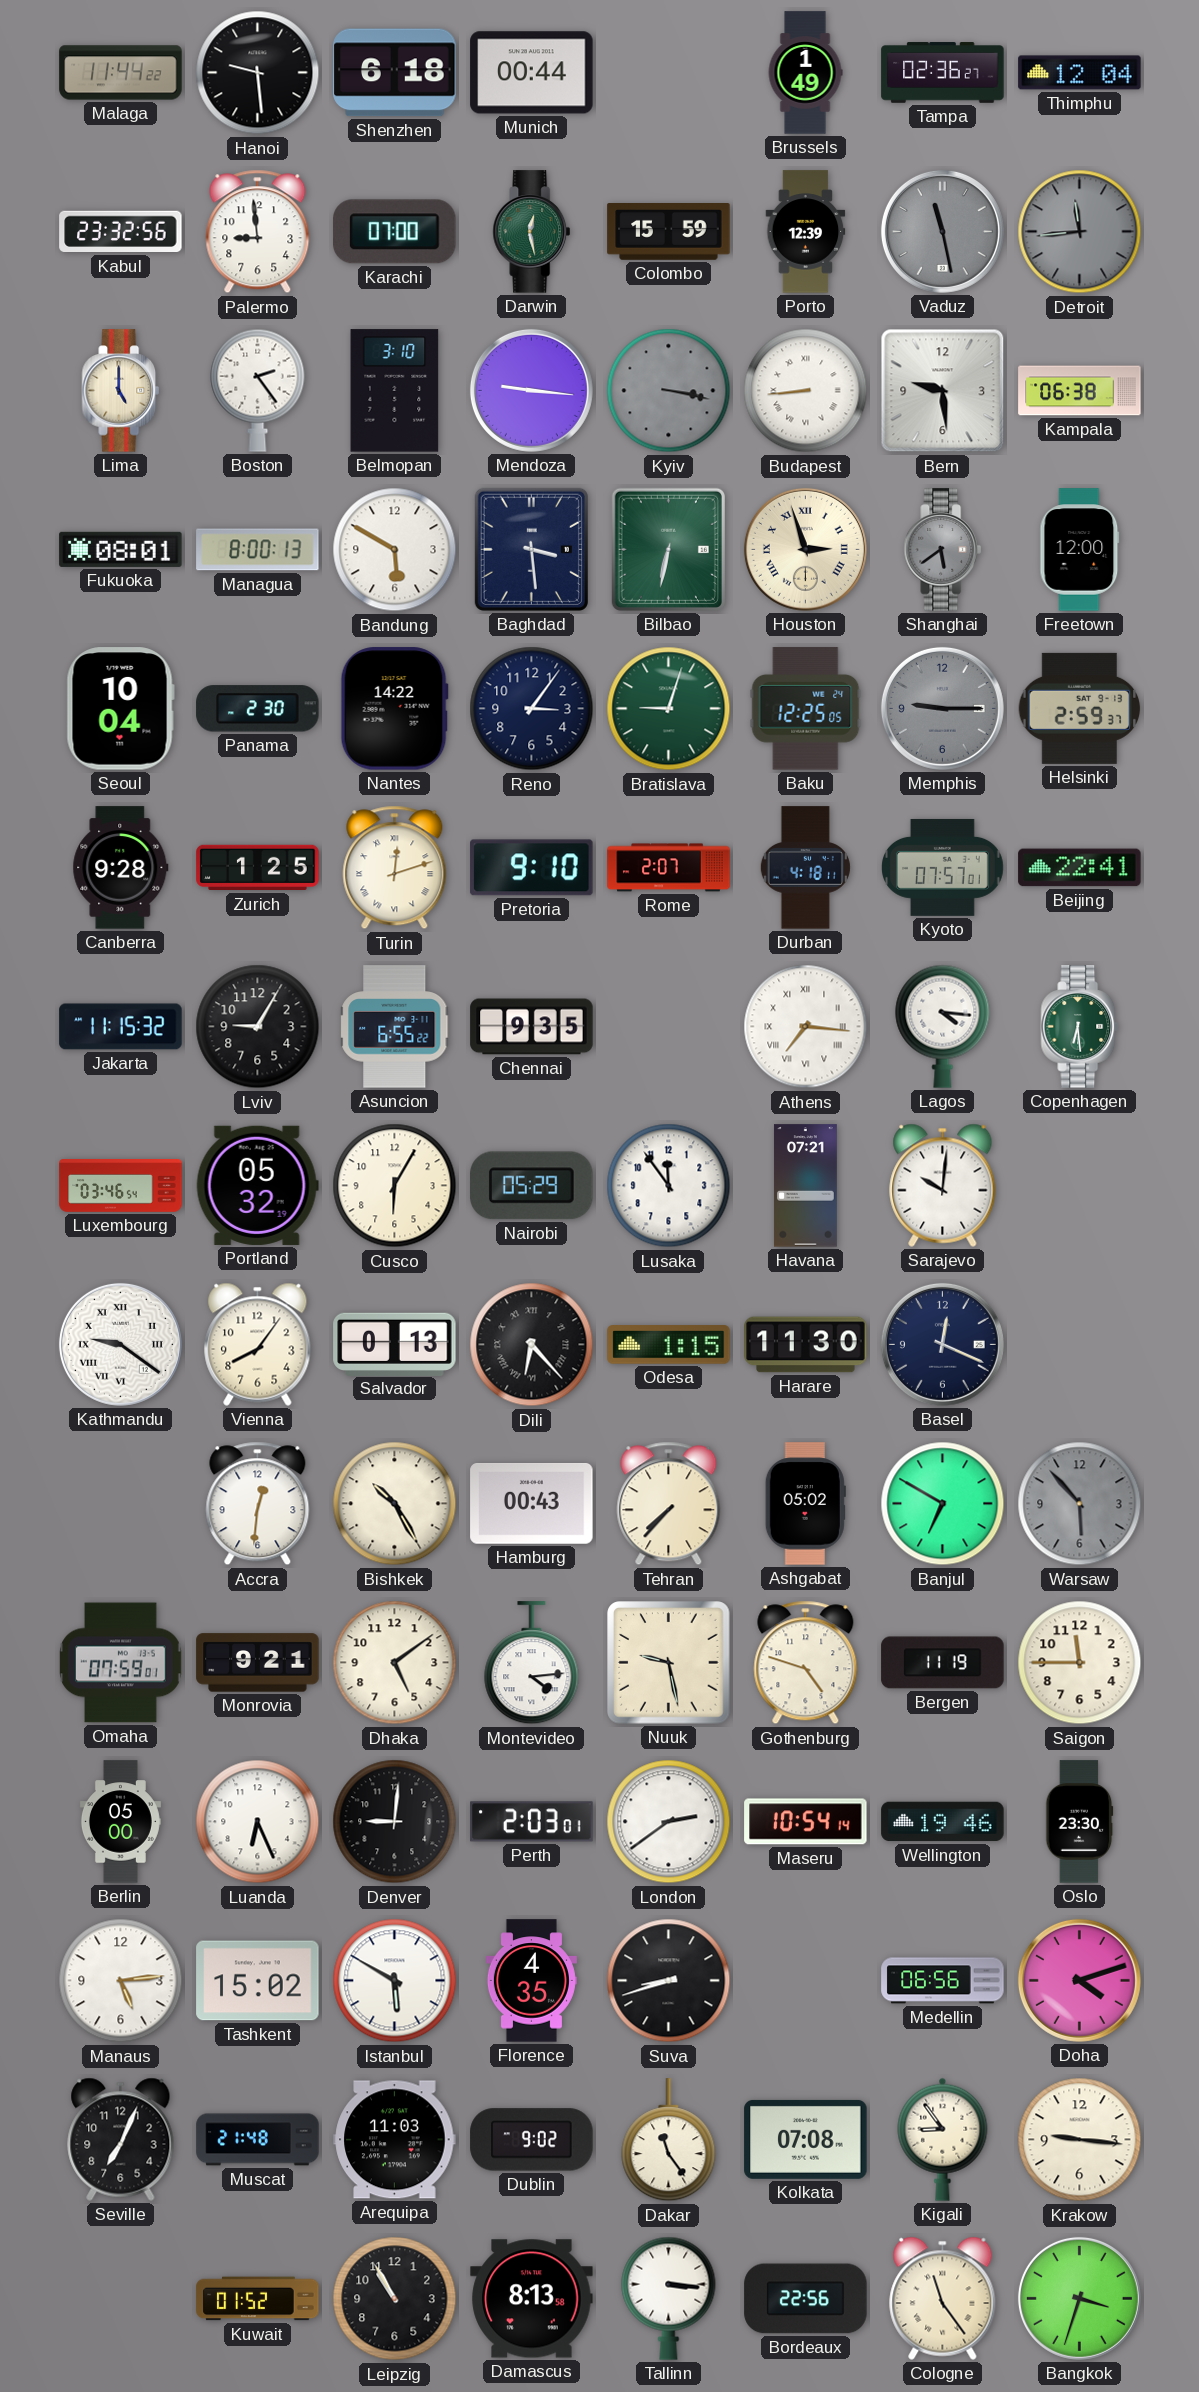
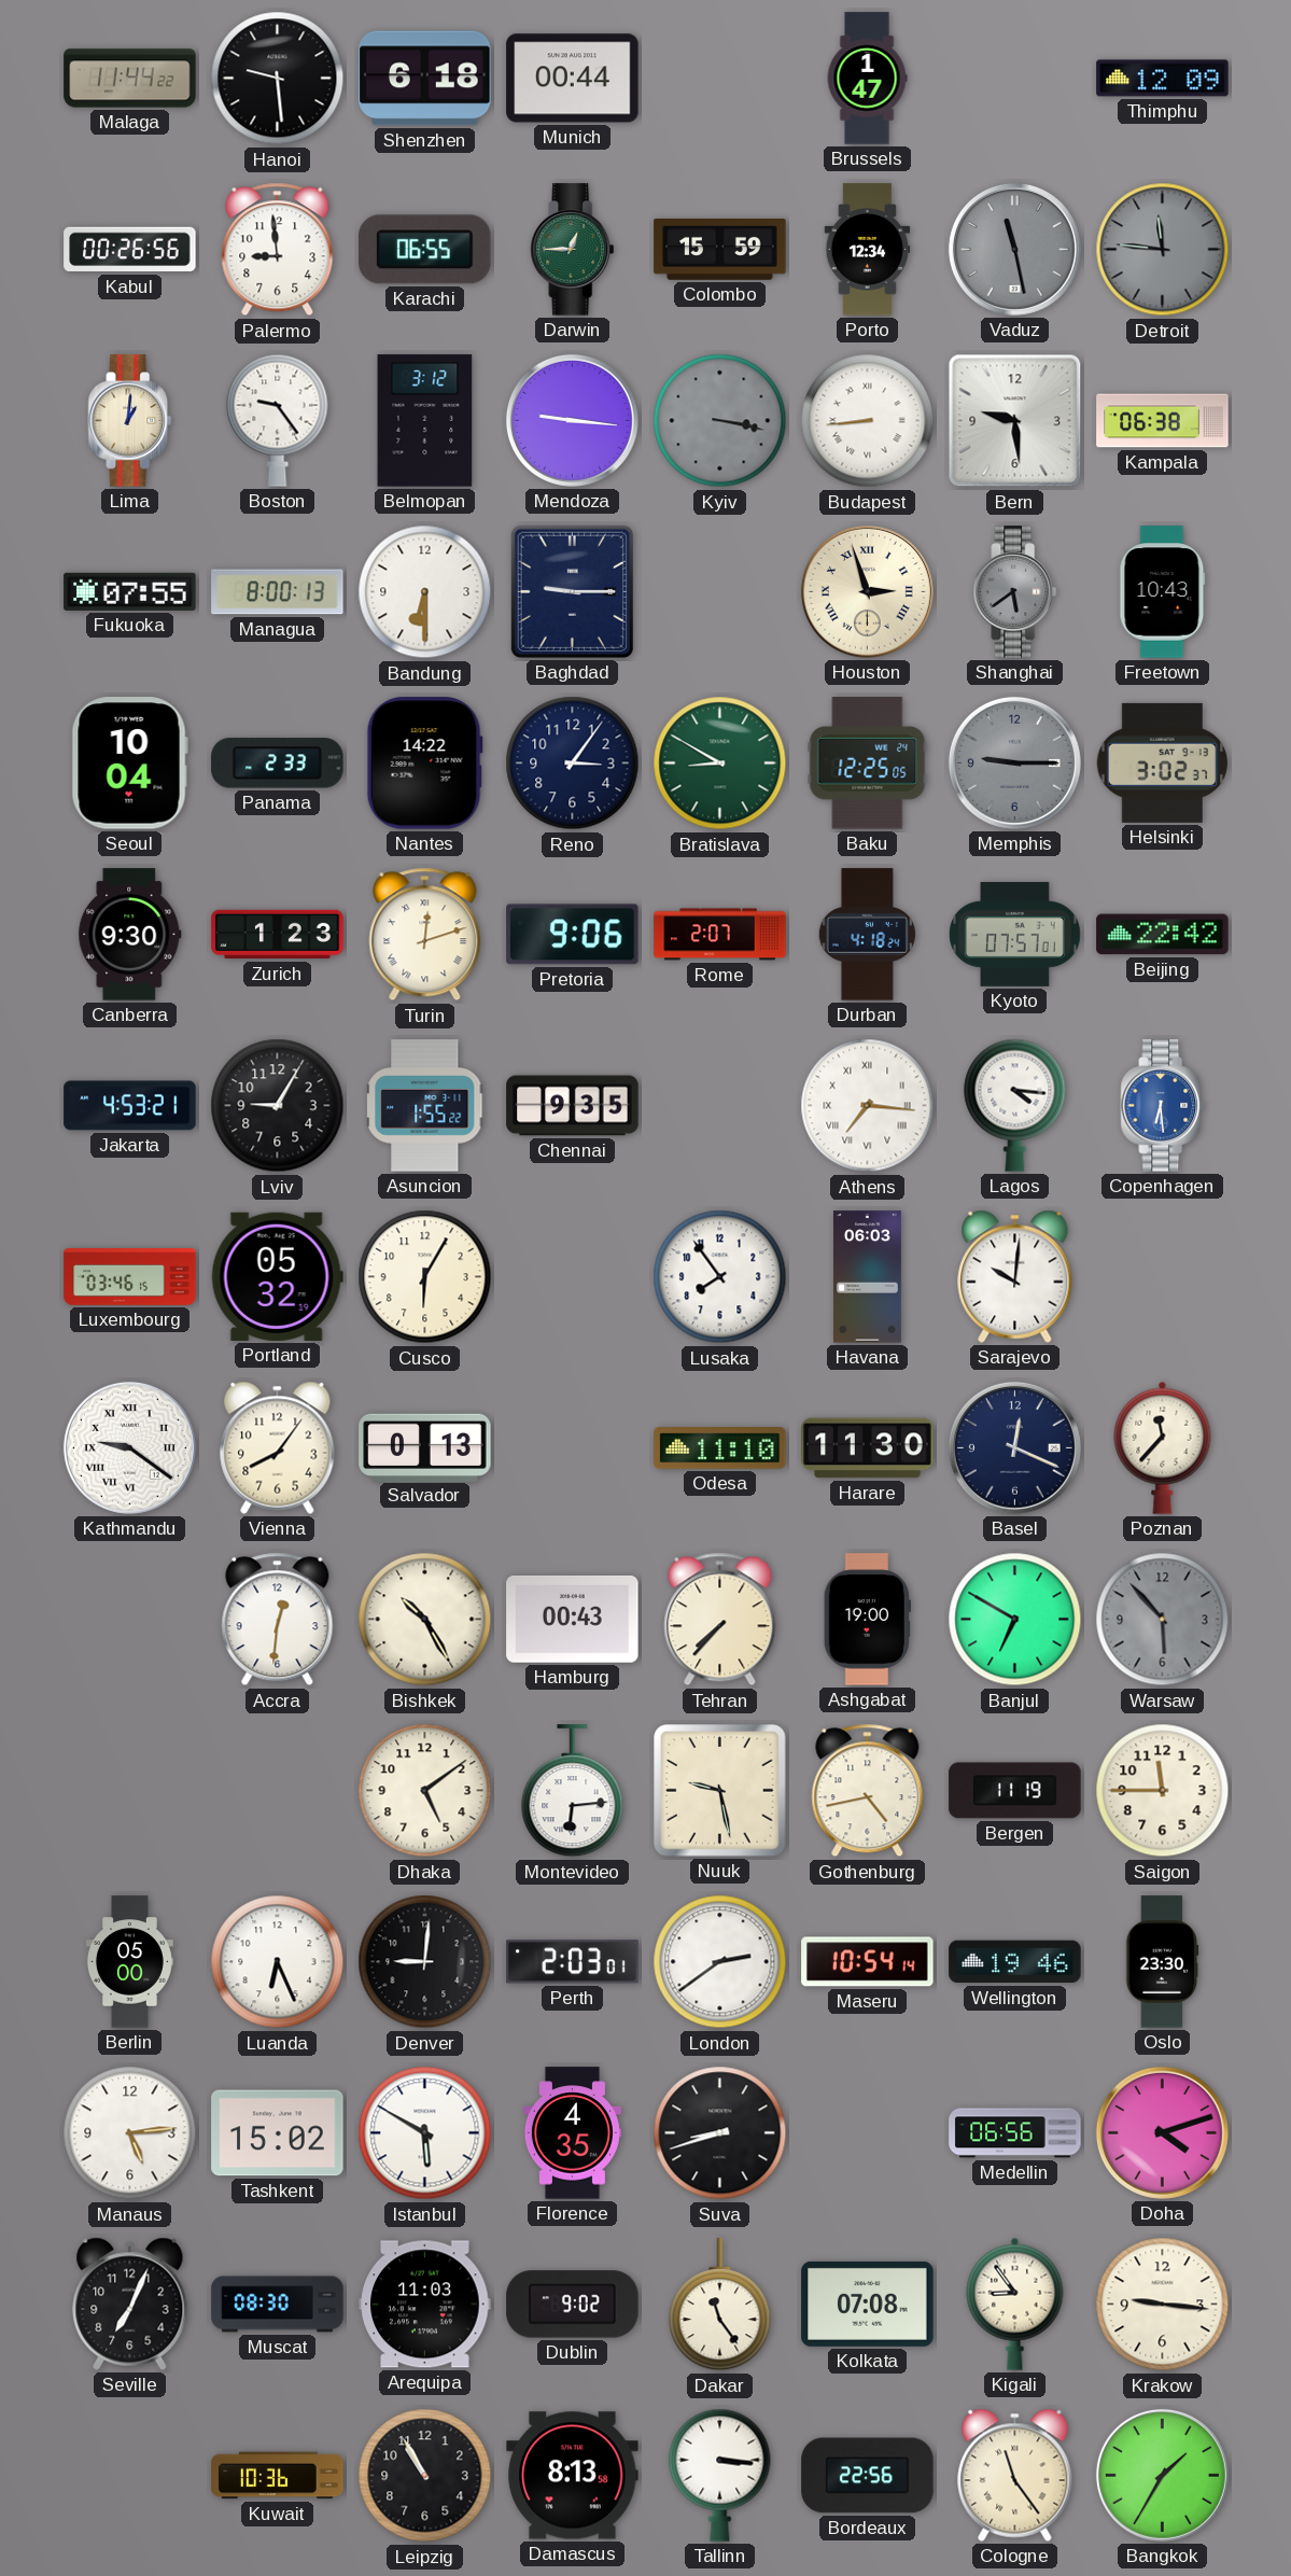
Brussels: 1:49 -> 1:47 (867, 79)
Tampa: 02:36 -> none (943, 73)
Thimphu: 12:04 -> 12:09 (1163, 79)
Kabul: 23:32 -> 00:26 (130, 250)
Karachi: 07:00 -> 06:55 (425, 250)
Darwin: 12:28 -> 12:45 (573, 250)
Porto: 12:39 -> 12:34 (868, 250)
Detroit: 11:44 -> 11:46 (1163, 250)
Lima: 5:00 -> 1:01 (130, 421)
Boston: 2:24 -> 9:24 (278, 420)
Belmopan: 3:10 -> 3:12 (425, 421)
Fukuoka: 08:01 -> 07:55 (130, 591)
Bandung: 5:50 -> 6:30 (425, 592)
Baghdad: 3:29 -> 9:15 (572, 591)
Bilbao: 6:32 -> none (668, 549)
Freetown: 12:00 -> 10:43 (1163, 592)
Panama: 2:30 -> 2:33 (278, 764)
Bratislava: 9:03 -> 8:50 (720, 764)
Helsinki: 2:59 -> 3:02 (1163, 762)
Canberra: 9:28 -> 9:30 (130, 935)
Zurich: 1:25 -> 1:23 (278, 935)
Pretoria: 9:10 -> 9:06 (573, 935)
Durban: 4:18:11 -> 4:18:24 (867, 935)
Beijing: 22:41 -> 22:42 (1163, 935)
Jakarta: 11:15 -> 4:53 (130, 1106)
Asuncion: 6:55 -> 1:55 (425, 1106)
Copenhagen dial: green -> blue (1163, 1106)
Luxembourg: 03:46:54 -> 03:46:15 (130, 1277)
Nairobi: 05:29 -> none (532, 1186)
Lusaka: 11:54 -> 7:54 (720, 1277)
Havana: 07:21 -> 06:03 (868, 1277)
Dili: 6:23 -> none (532, 1345)
Odesa: 1:15 -> 11:10 (720, 1448)
Poznan: none -> 11:37 (1163, 1447)
Ashgabat: 05:02 -> 19:00 (867, 1620)
Omaha: 07:59 -> none (121, 1663)
Monrovia: 9:21 -> none (258, 1663)
Montevideo: 4:14 -> 6:14 (573, 1791)
Gothenburg: 4:48 -> 4:43 (868, 1791)
Muscat: 21:48 -> 08:30 (278, 2305)
Kuwait: 01:52 -> 10:36 (278, 2476)
Bangkok: 3:33 -> 1:35 (1162, 2475)
